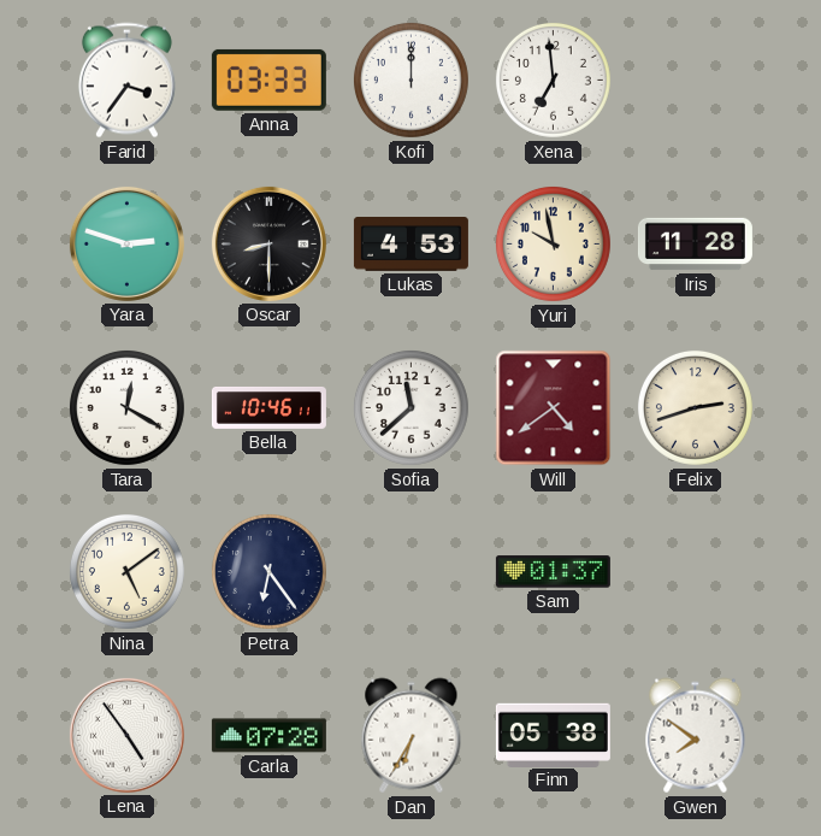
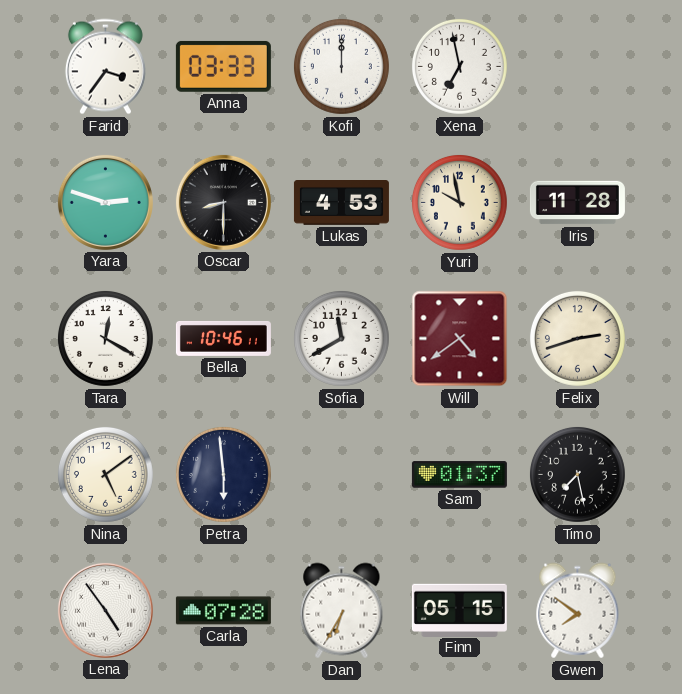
Xena: 6:59 -> 6:58 (459, 66)
Sofia: 11:38 -> 11:40 (341, 338)
Petra: 6:24 -> 5:59 (223, 474)
Timo: none -> 7:28 (577, 474)
Finn: 05:38 -> 05:15 (459, 610)
